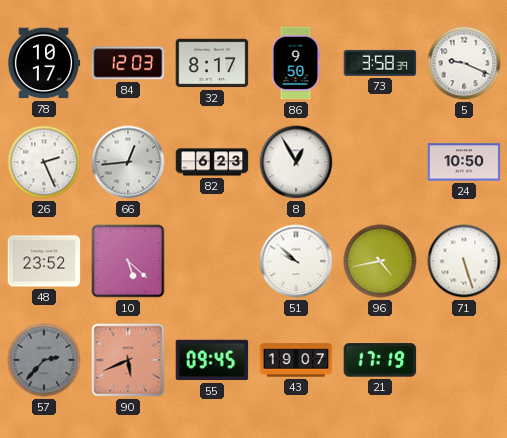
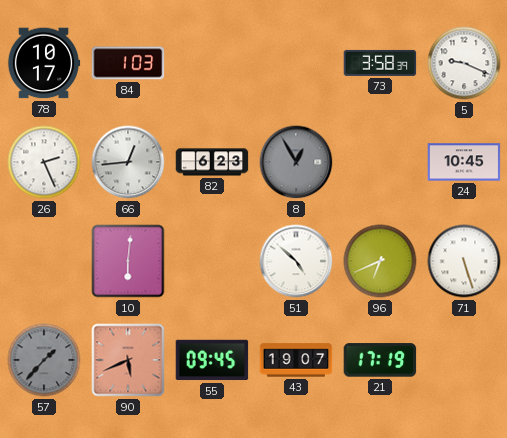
84: 12:03 -> 1:03 (128, 63)
32: 8:17 -> none (212, 63)
86: 9:50 -> none (296, 63)
8 dial: white -> grey (296, 162)
24: 10:50 -> 10:45 (464, 162)
48: 23:52 -> none (44, 261)
10: 5:22 -> 6:01 (128, 261)
51: 9:52 -> 4:52 (296, 261)
96: 4:43 -> 6:41 (380, 261)
57: 2:37 -> 1:37 (44, 360)
